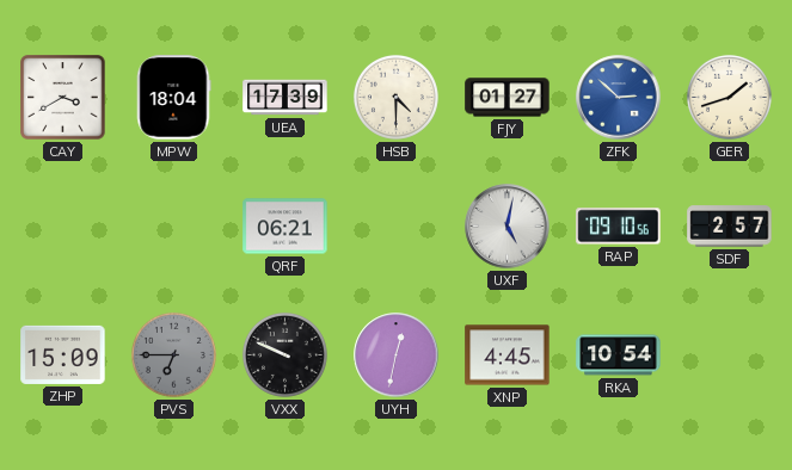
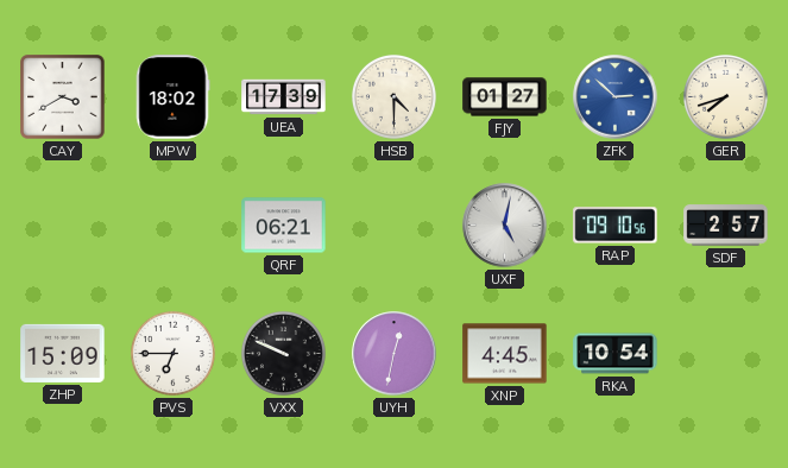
MPW: 18:04 -> 18:02 (172, 97)
GER: 1:42 -> 7:42 (725, 96)
PVS dial: grey -> white (172, 353)
